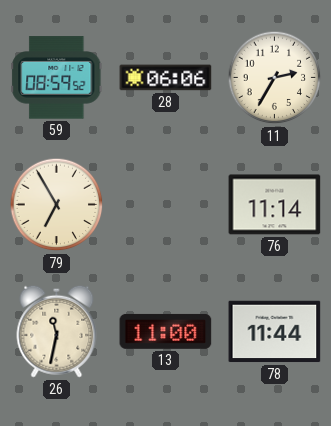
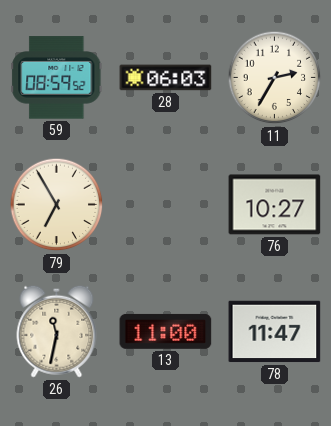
28: 06:06 -> 06:03 (166, 78)
76: 11:14 -> 10:27 (275, 205)
78: 11:44 -> 11:47 (275, 332)
